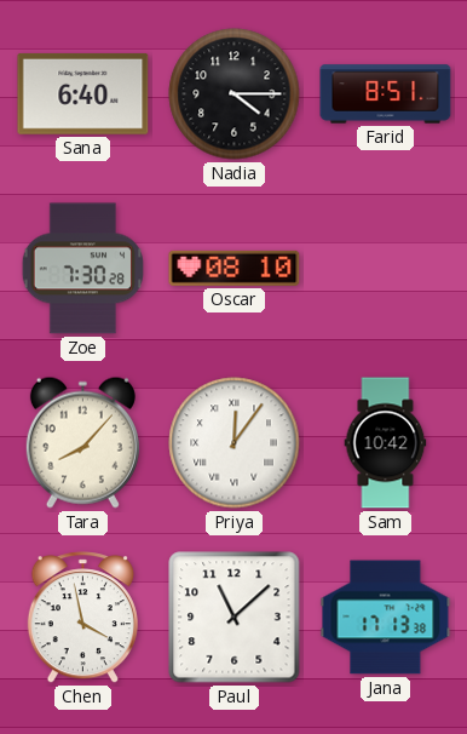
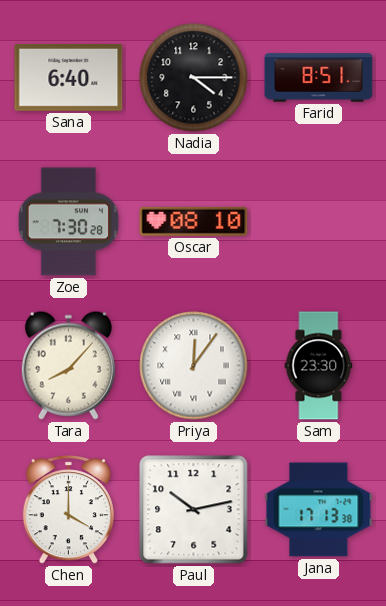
Sam: 10:42 -> 23:30 (319, 366)
Chen: 3:58 -> 4:00 (68, 510)
Paul: 11:08 -> 10:13 (194, 510)
